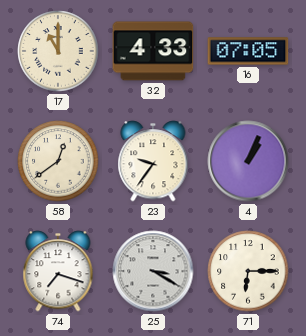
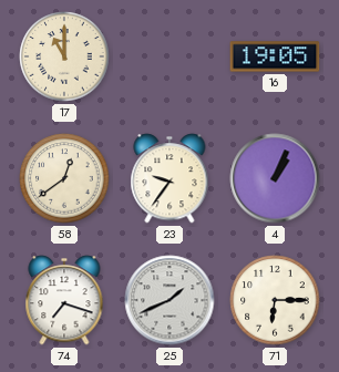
32: 4:33 -> none (153, 51)
16: 07:05 -> 19:05 (275, 56)
25: 3:20 -> 1:41 (169, 300)
